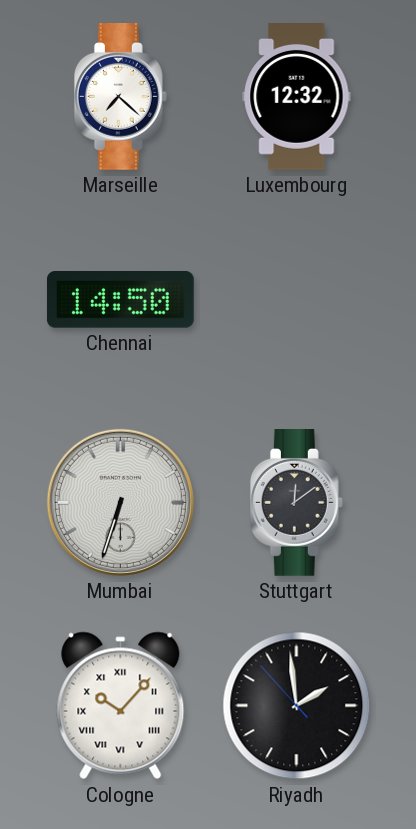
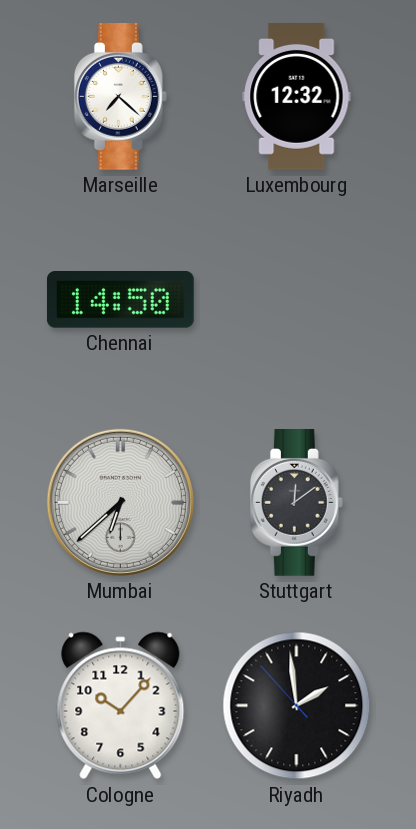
Mumbai: 6:33 -> 6:38 (120, 502)
Cologne numerals: Roman -> Arabic (121, 706)
